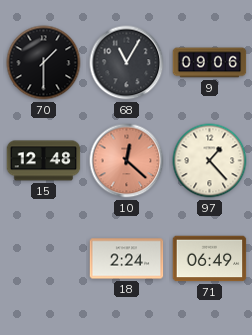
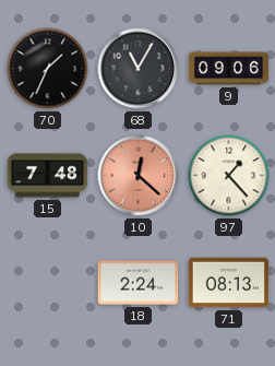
70: 1:30 -> 1:34 (48, 69)
15: 12:48 -> 7:48 (48, 176)
71: 06:49 -> 08:13 (229, 283)
